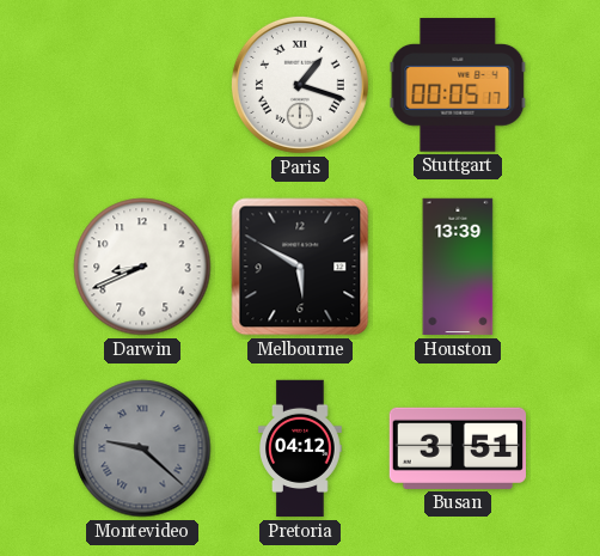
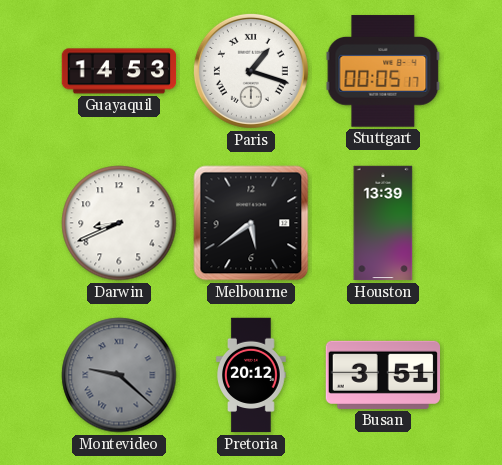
Guayaquil: none -> 14:53 (119, 71)
Melbourne: 5:50 -> 5:39 (251, 223)
Pretoria: 04:12 -> 20:12 (251, 375)
